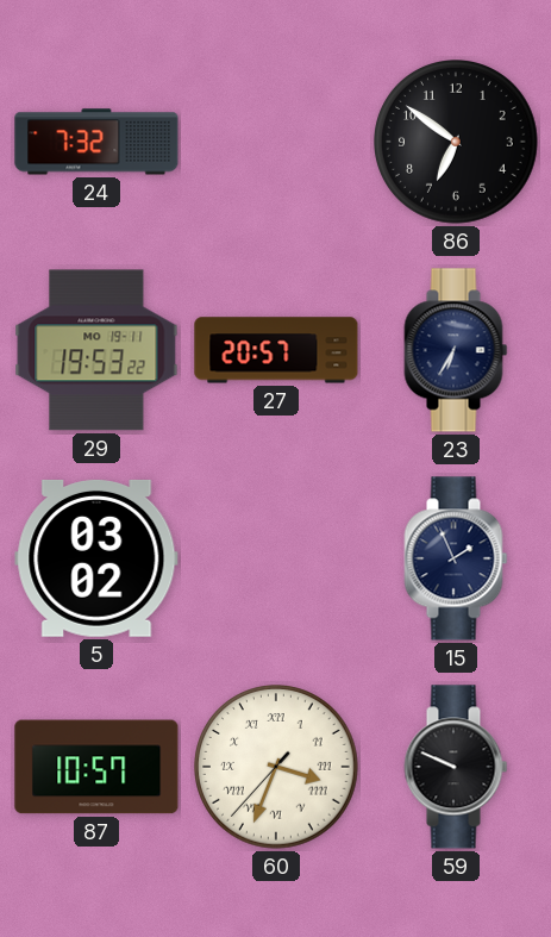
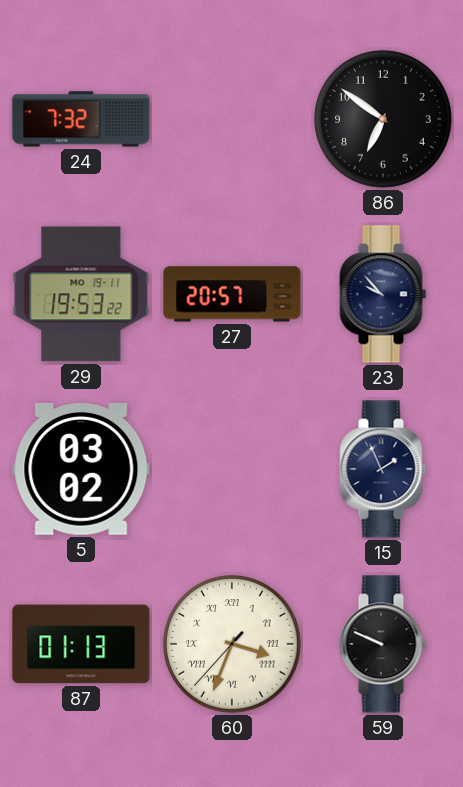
23: 6:35 -> 9:53 (383, 294)
87: 10:57 -> 01:13 (81, 644)
